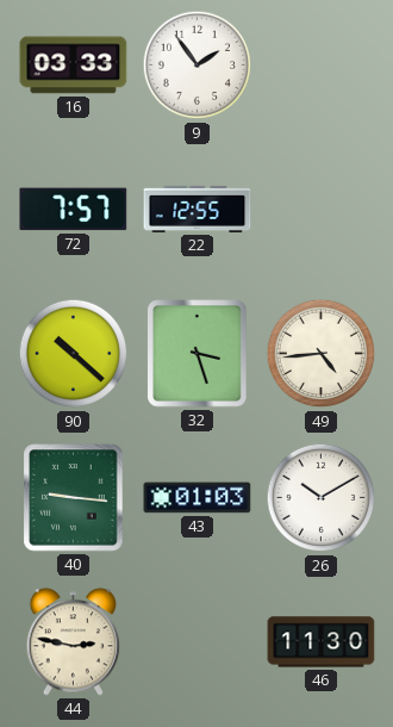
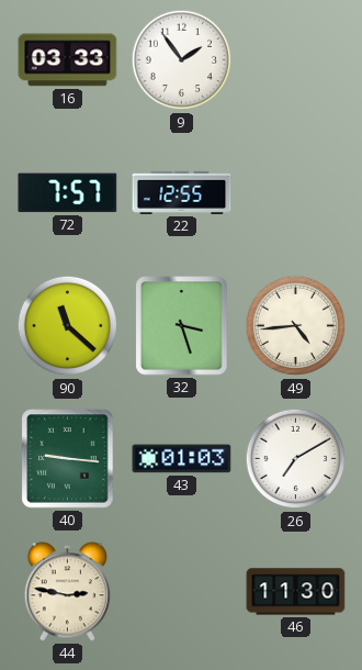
90: 10:22 -> 11:22 (68, 326)
26: 10:10 -> 7:10 (296, 459)
